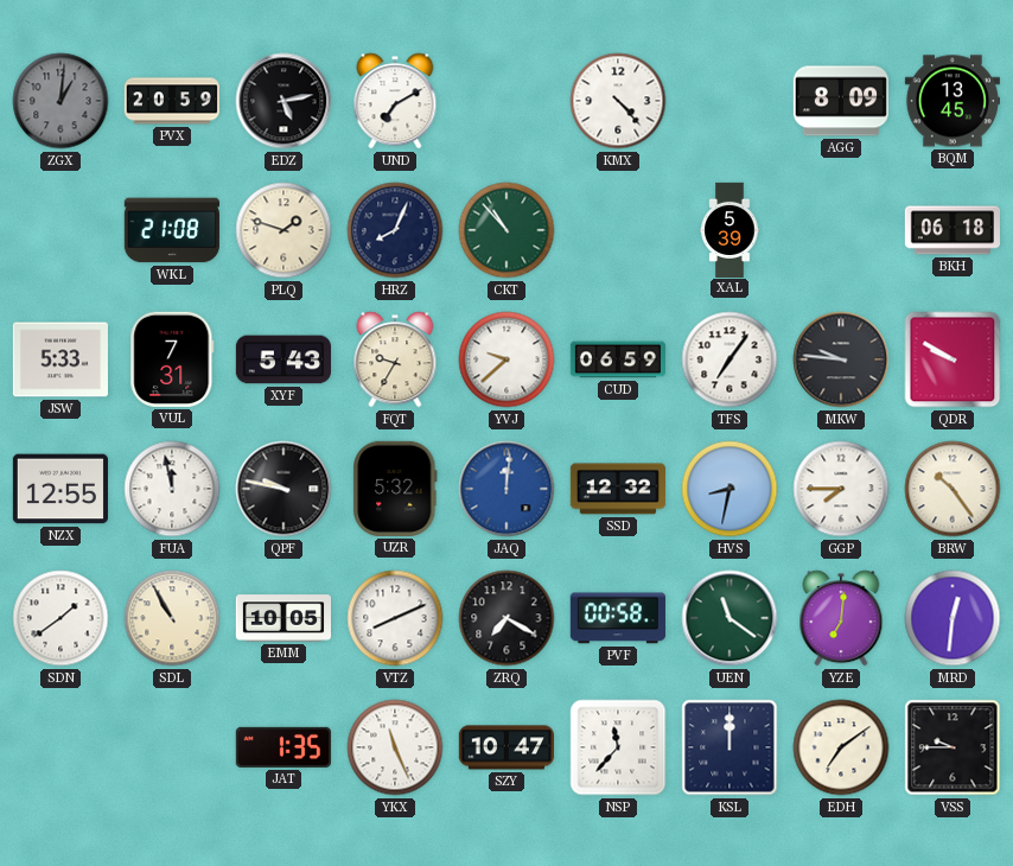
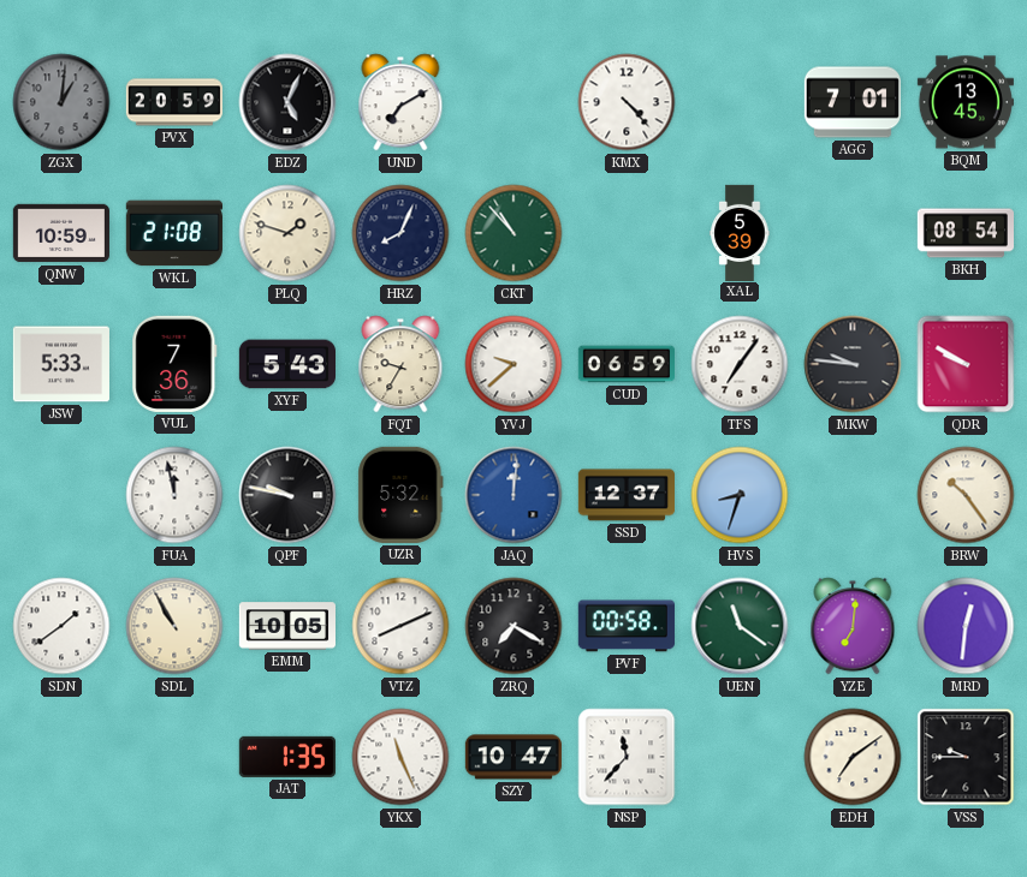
EDZ: 5:13 -> 5:04 (287, 102)
AGG: 8:09 -> 7:01 (853, 102)
QNW: none -> 10:59 (60, 233)
BKH: 06:18 -> 08:54 (964, 233)
VUL: 7:31 -> 7:36 (174, 364)
NZX: 12:55 -> none (60, 489)
SSD: 12:32 -> 12:37 (627, 495)
HVS: 8:32 -> 8:33 (740, 495)
GGP: 7:45 -> none (841, 489)
KSL: 12:00 -> none (730, 747)
